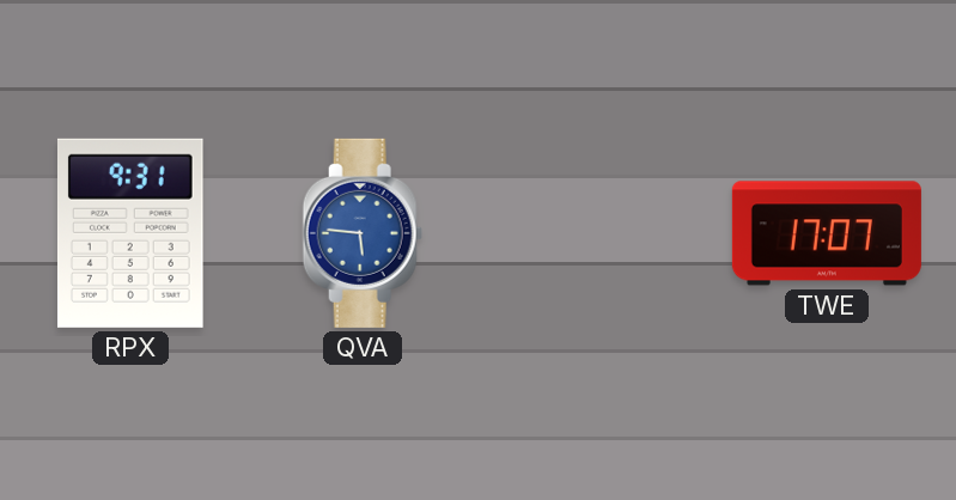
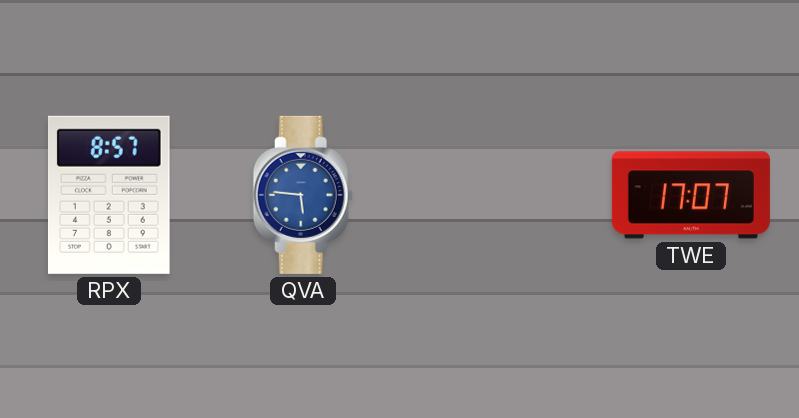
RPX: 9:31 -> 8:57 (109, 195)
